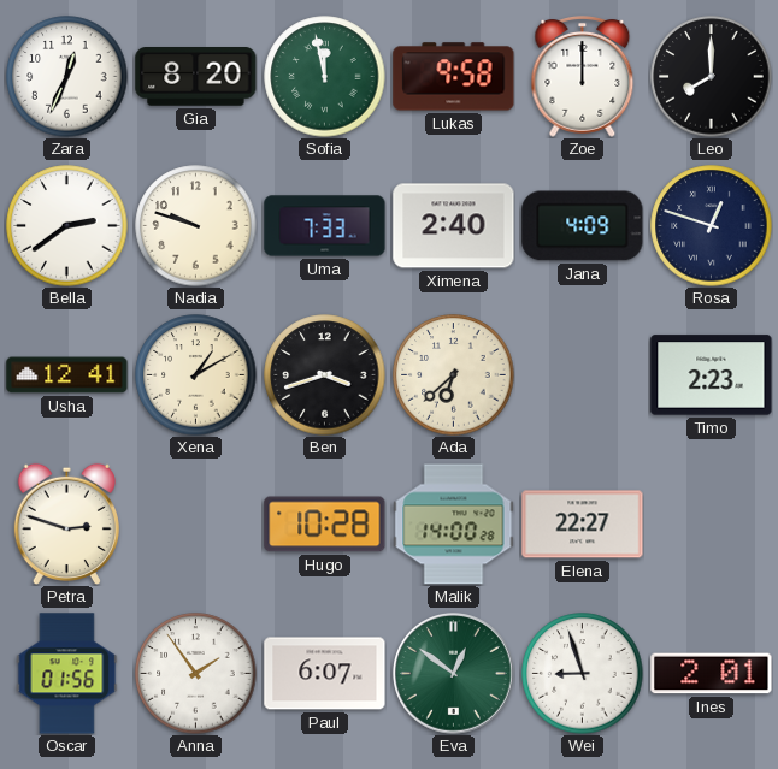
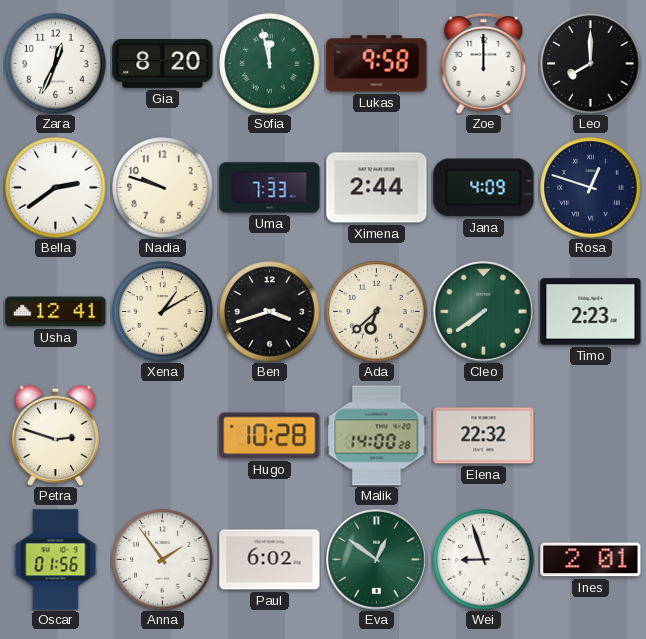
Ximena: 2:40 -> 2:44 (377, 188)
Cleo: none -> 7:39 (484, 312)
Elena: 22:27 -> 22:32 (484, 436)
Paul: 6:07 -> 6:02 (270, 560)
